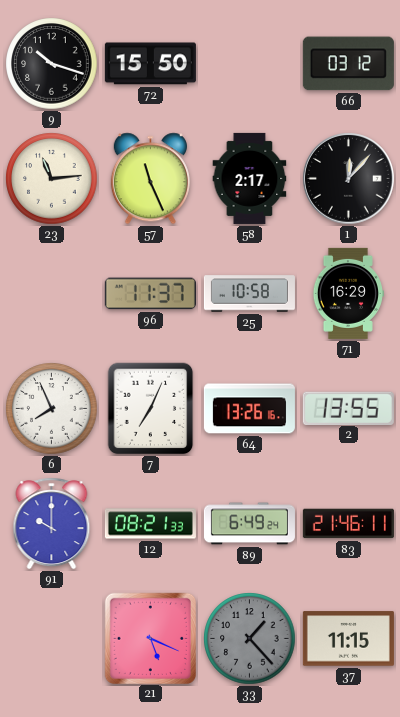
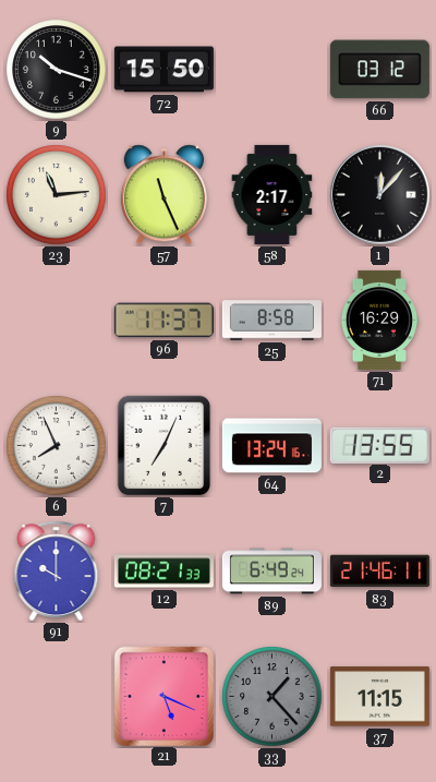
25: 10:58 -> 8:58 (271, 321)
64: 13:26 -> 13:24 (271, 446)
